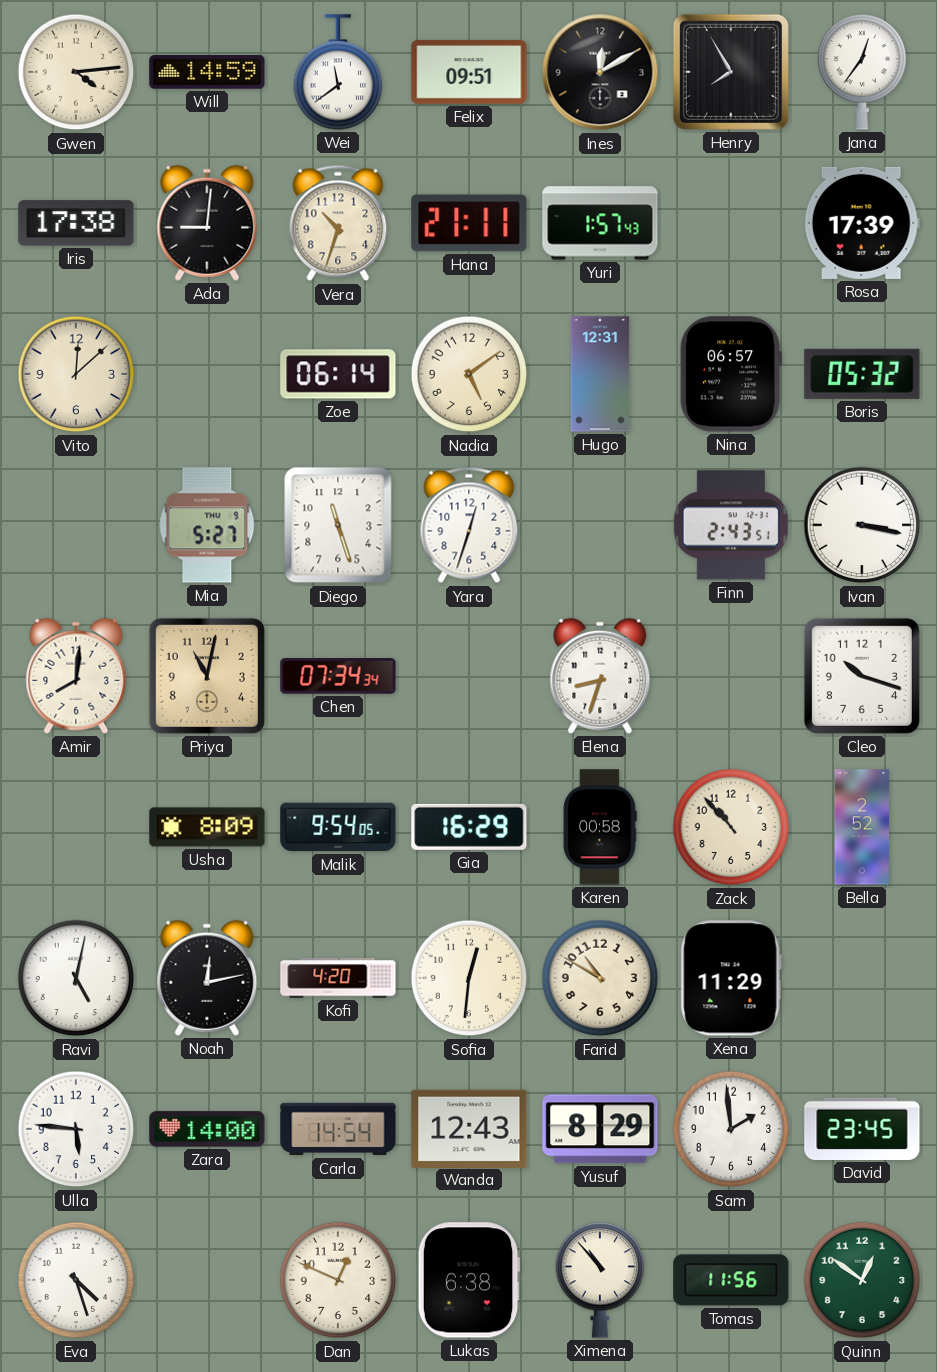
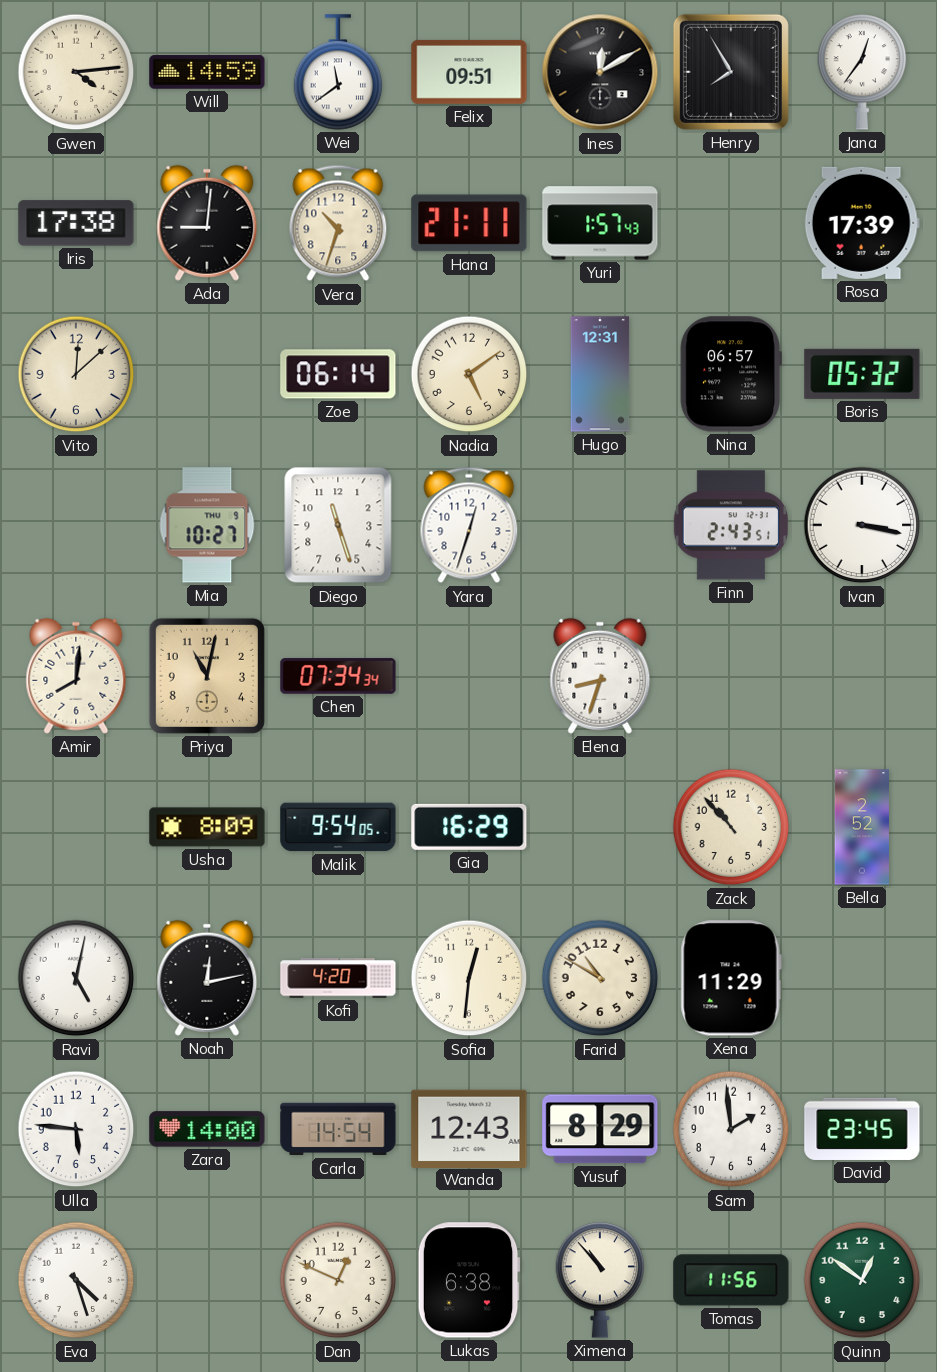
Mia: 5:27 -> 10:27 (207, 525)
Cleo: 10:18 -> none (862, 676)
Karen: 00:58 -> none (600, 827)
